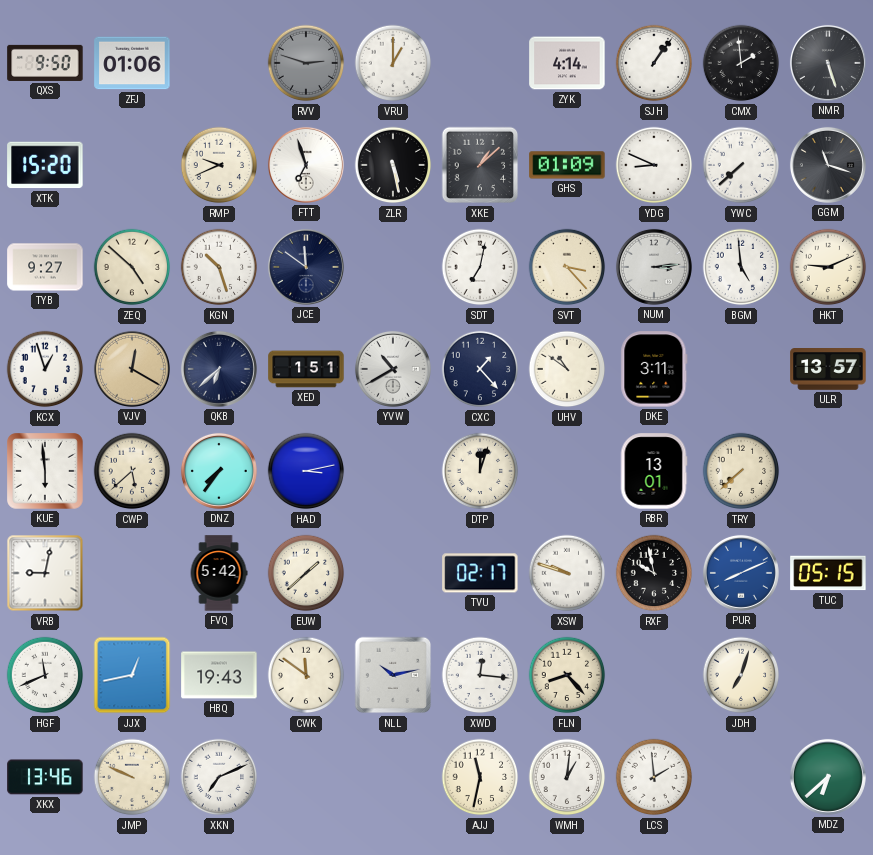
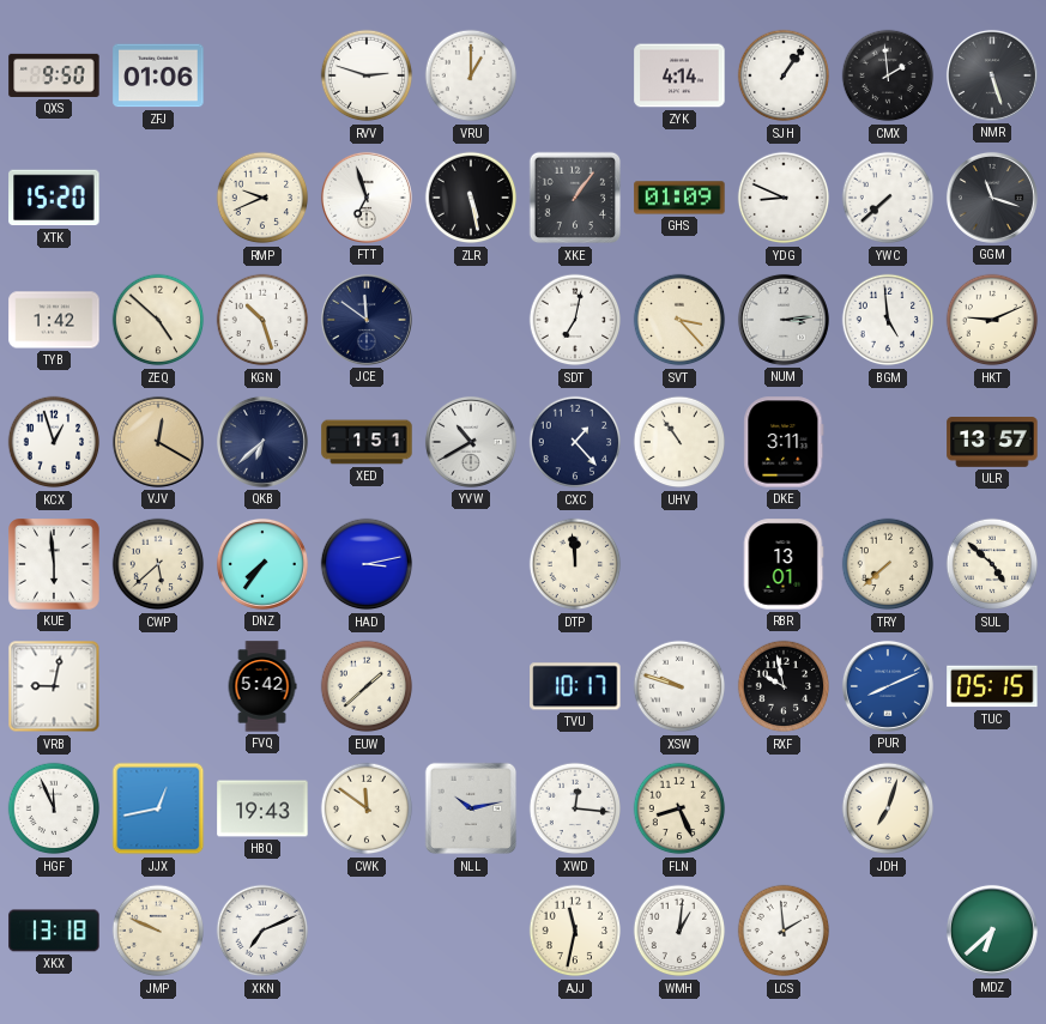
RVV dial: grey -> white (367, 75)
XKE: 1:08 -> 1:06 (575, 198)
TYB: 9:27 -> 1:42 (54, 320)
UHV: 10:51 -> 10:54 (679, 442)
DTP: 12:03 -> 11:59 (575, 564)
SUL: none -> 4:52 (992, 564)
TVU: 02:17 -> 10:17 (575, 686)
HGF: 11:41 -> 11:56 (54, 808)
FLN: 8:23 -> 8:26 (679, 808)
XKX: 13:46 -> 13:18 (54, 931)
